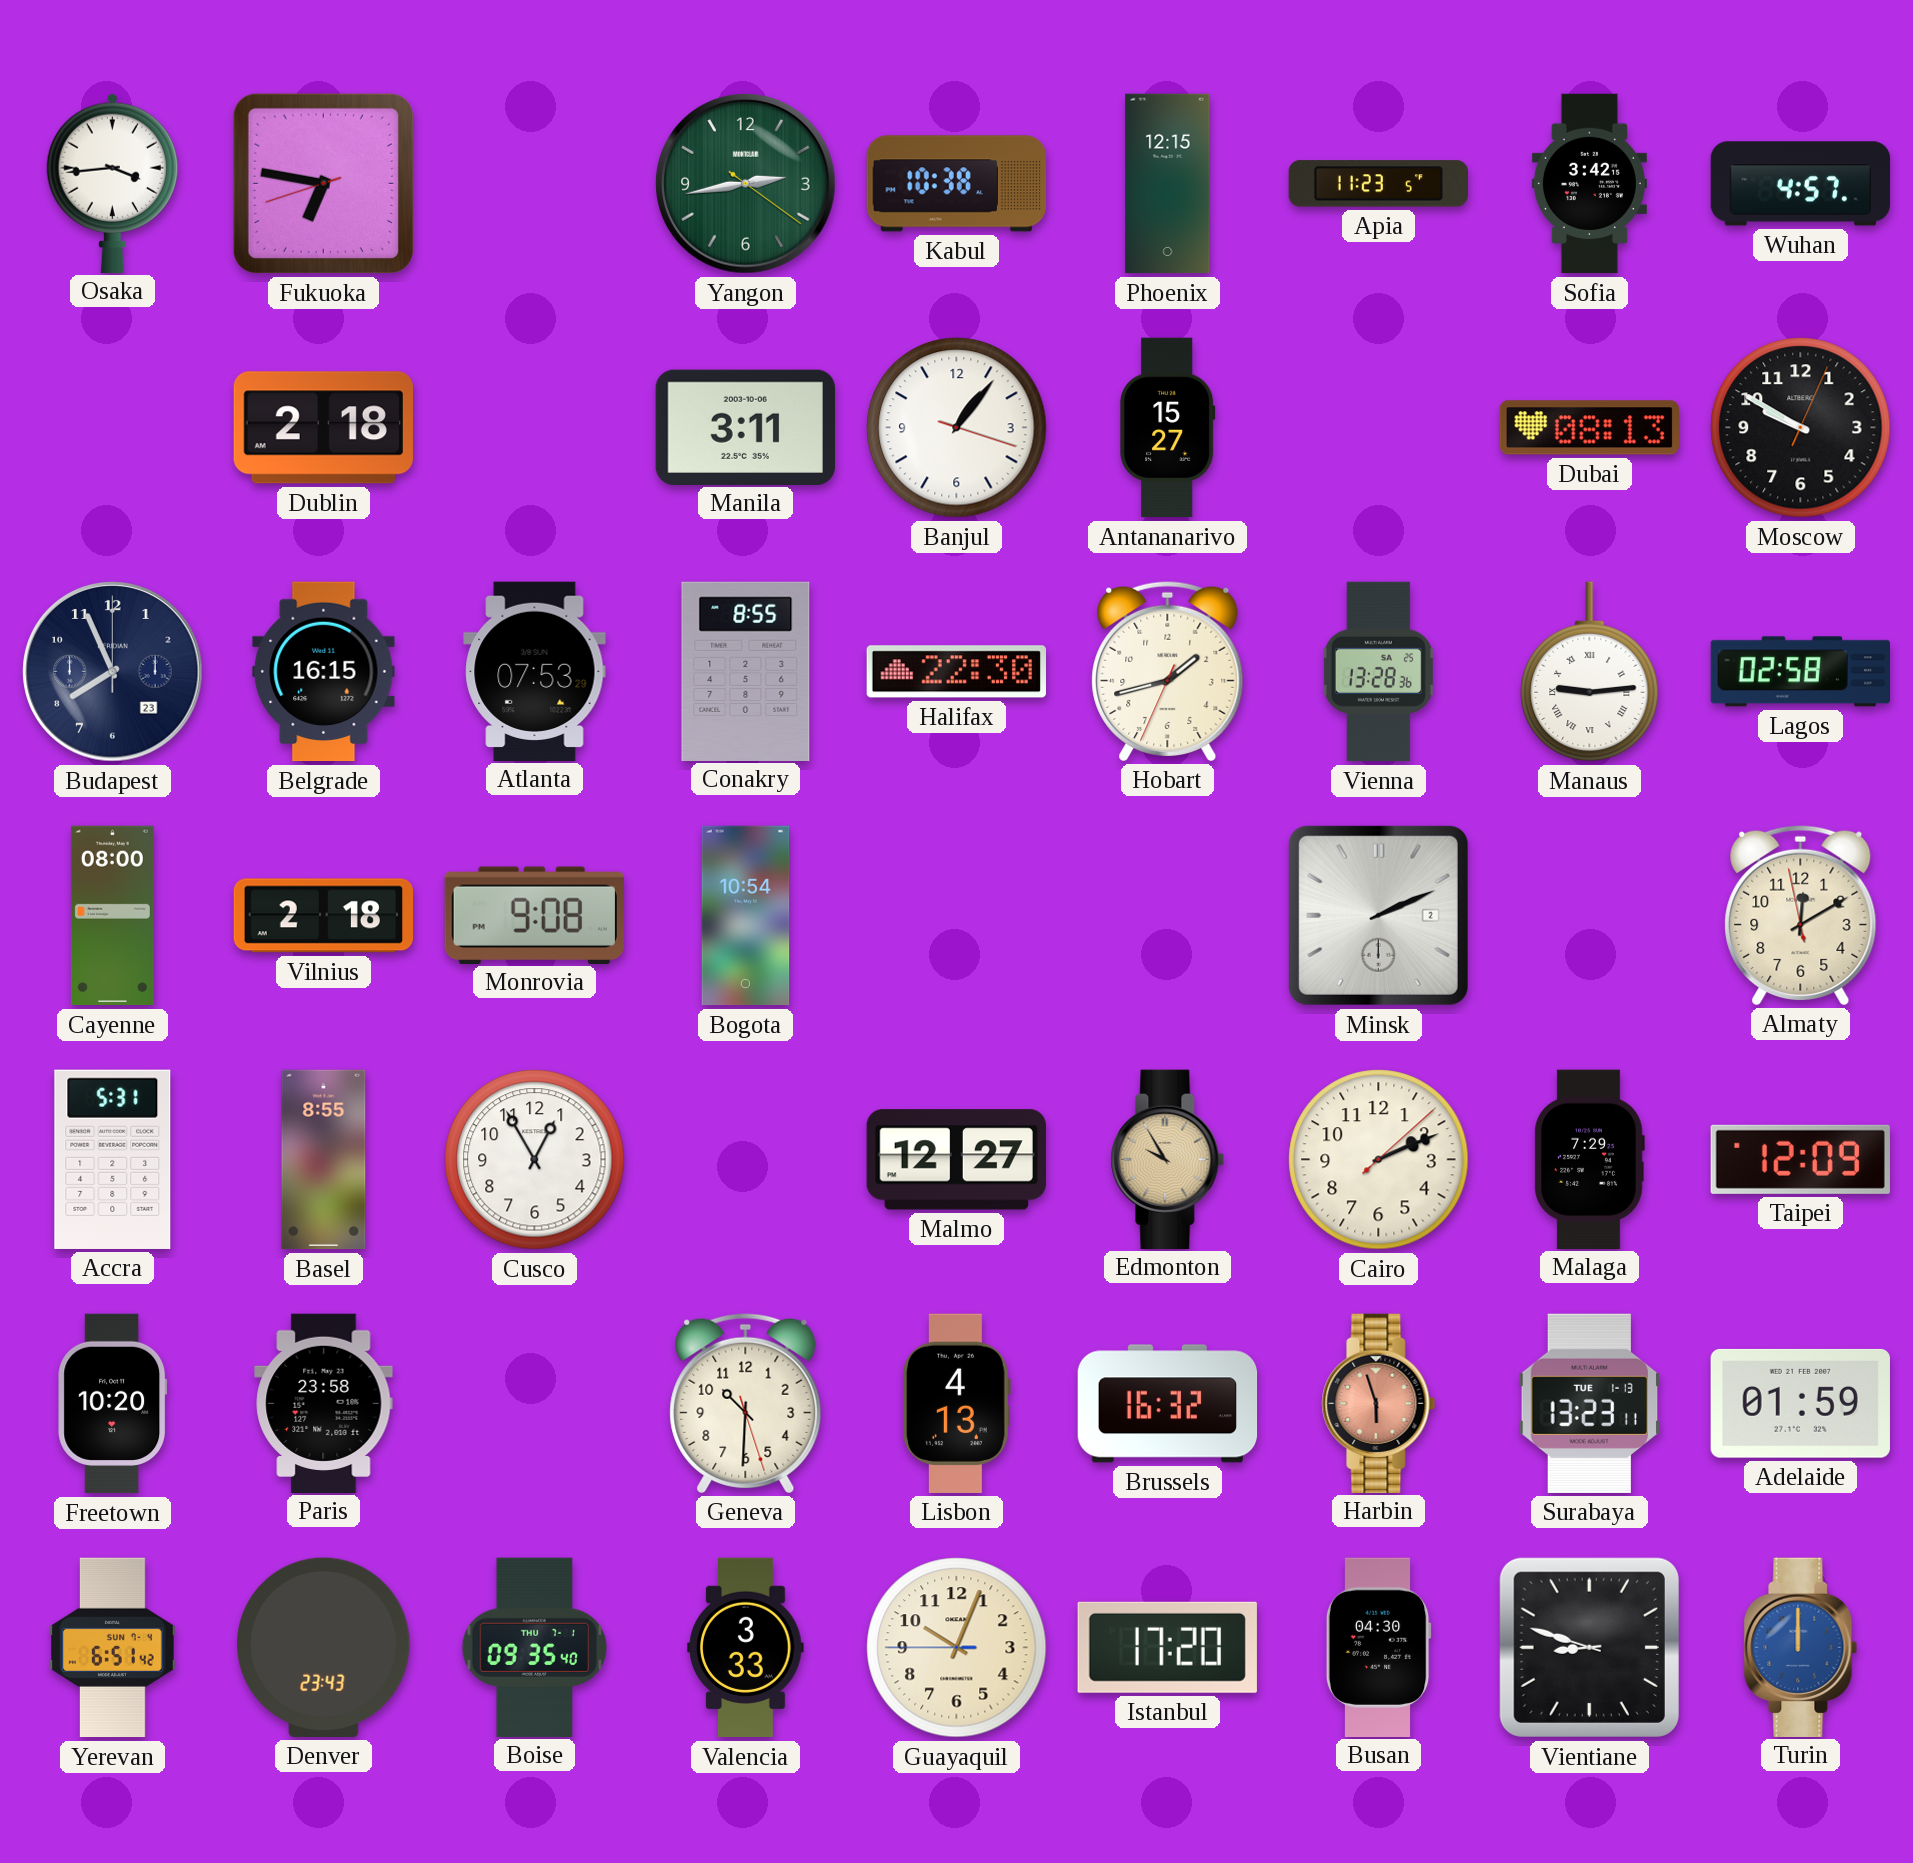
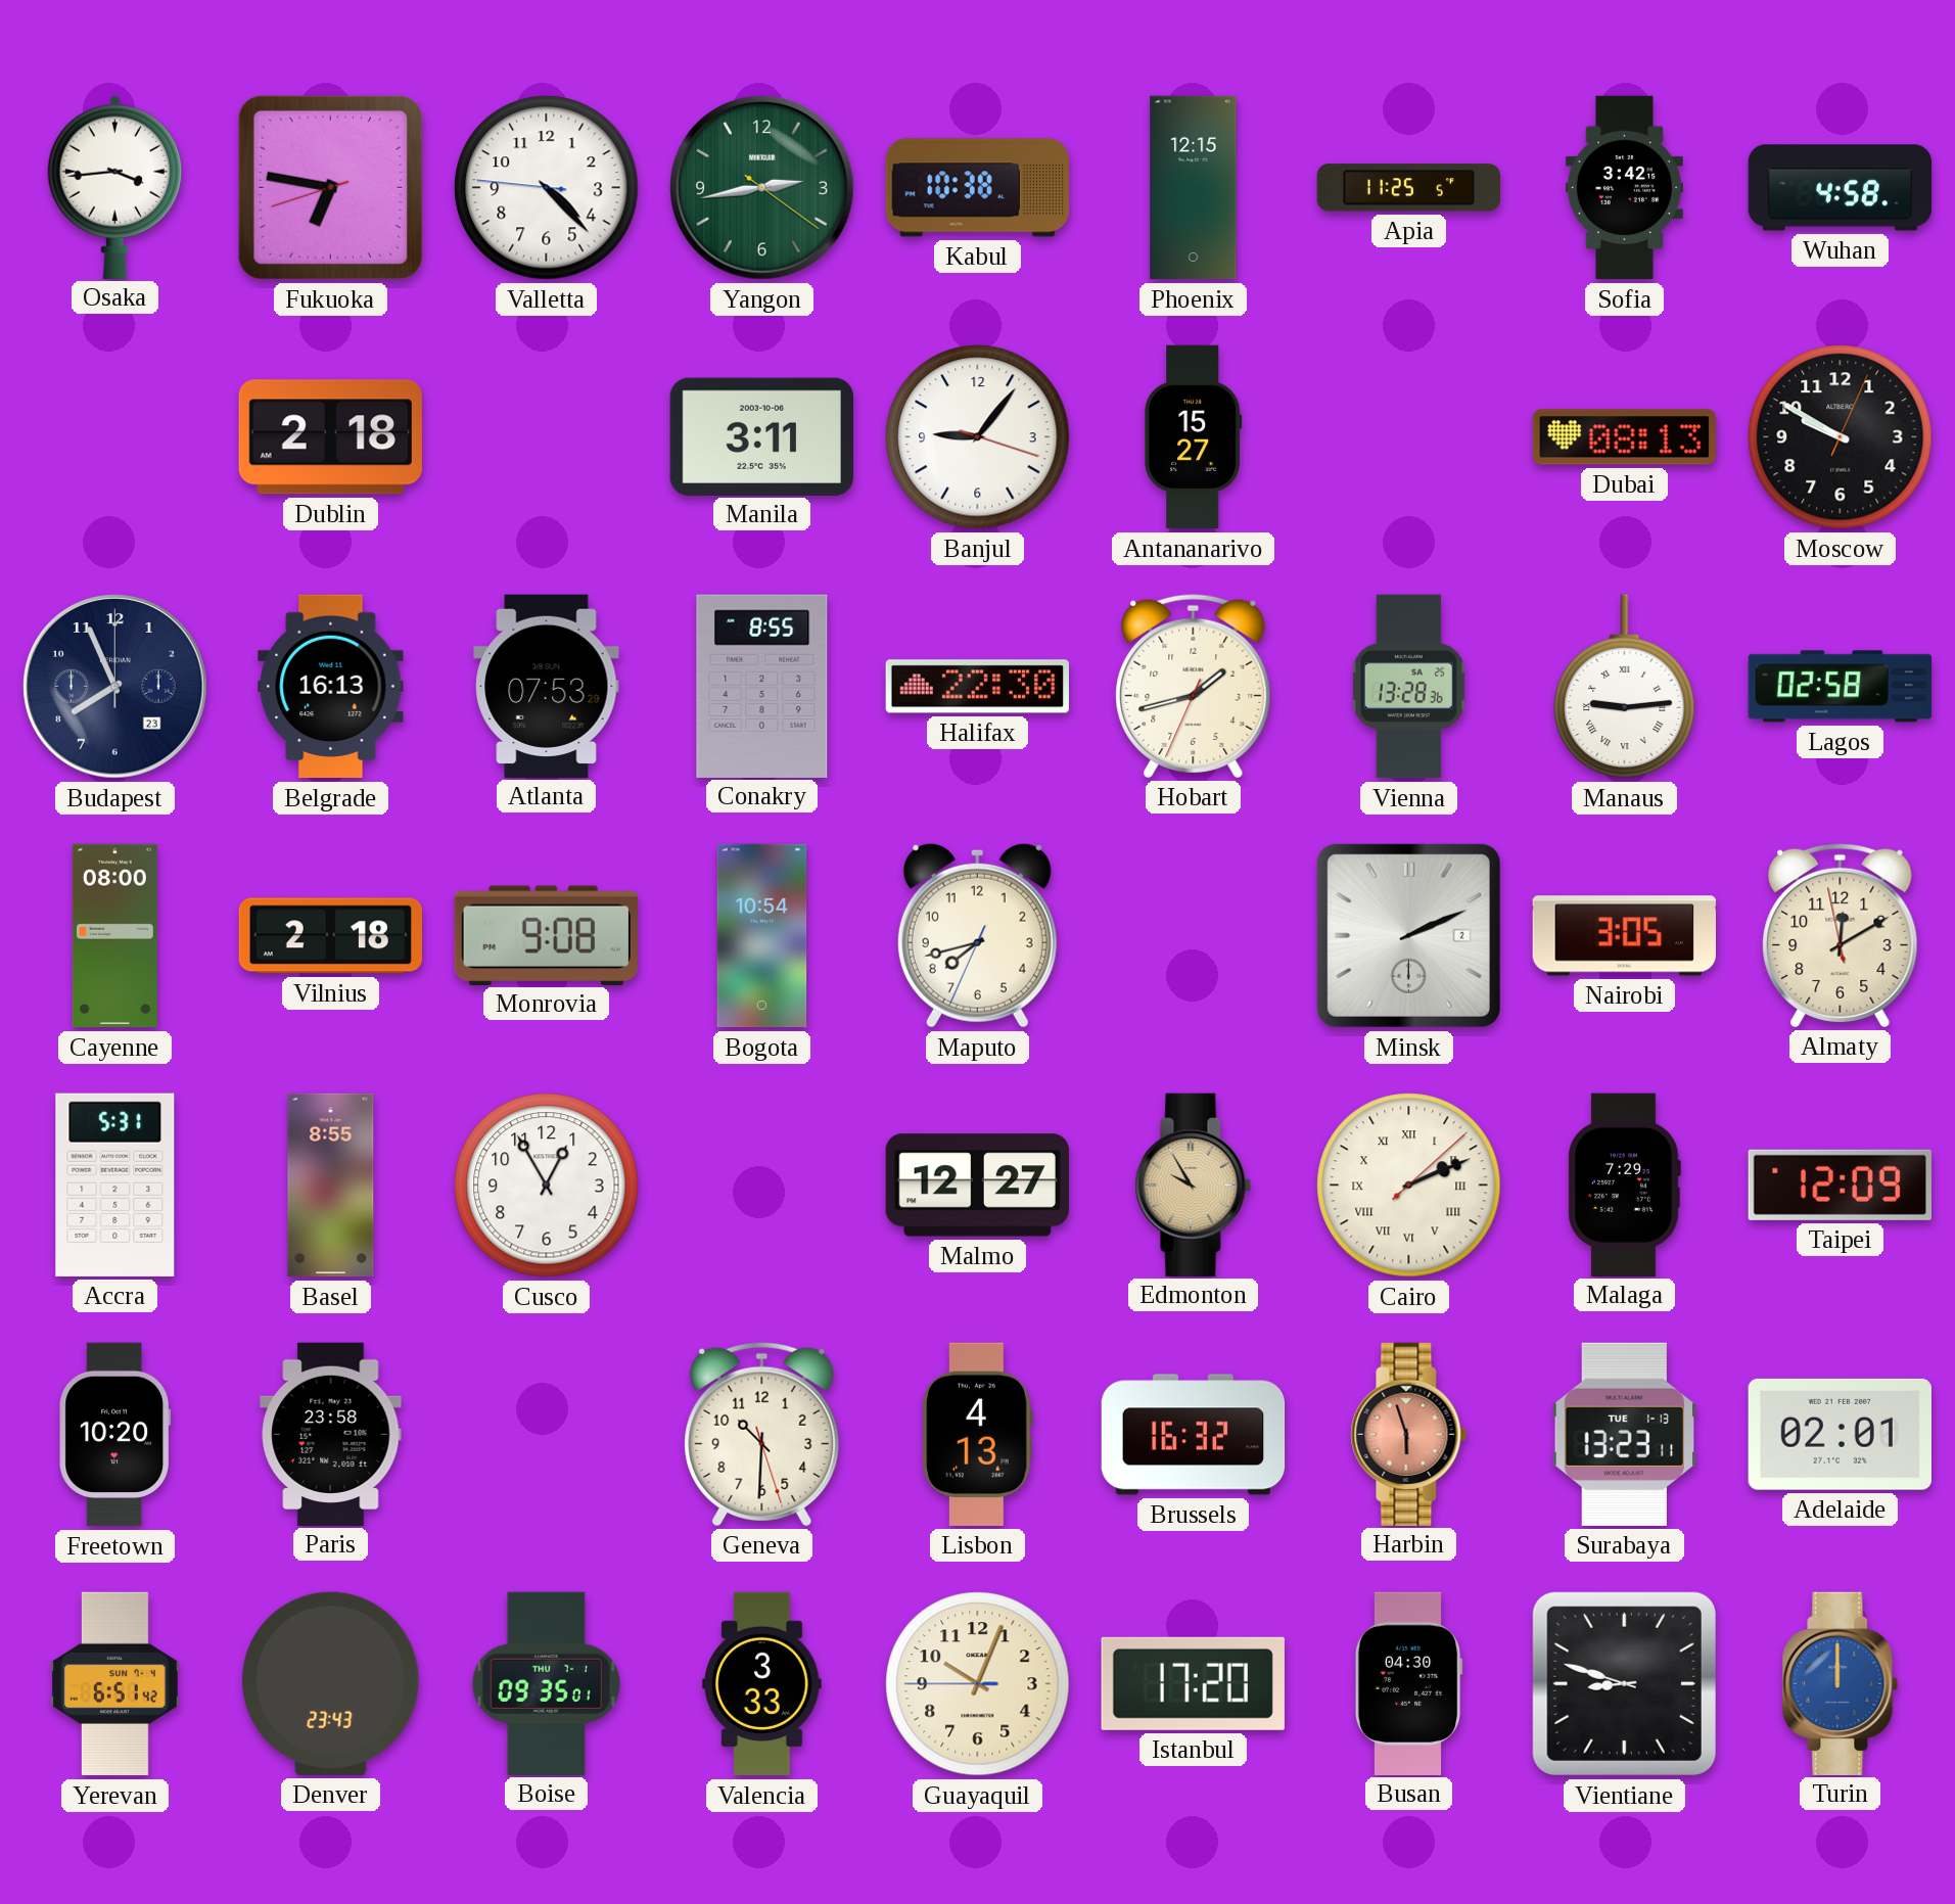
Valletta: none -> 4:22 (547, 188)
Apia: 11:23 -> 11:25 (1408, 188)
Wuhan: 4:57 -> 4:58 (1841, 188)
Banjul: 1:06 -> 9:06 (978, 437)
Belgrade: 16:15 -> 16:13 (331, 687)
Maputo: none -> 7:42 (977, 935)
Nairobi: none -> 3:05 (1624, 936)
Cairo numerals: Arabic -> Roman (1409, 1186)
Adelaide: 01:59 -> 02:01 (1840, 1434)
Boise: 09:35:40 -> 09:35:01 (546, 1683)
